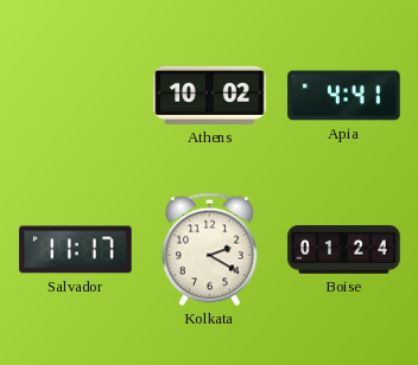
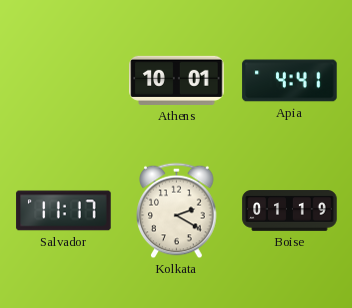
Athens: 10:02 -> 10:01 (177, 80)
Boise: 01:24 -> 01:19 (290, 211)
